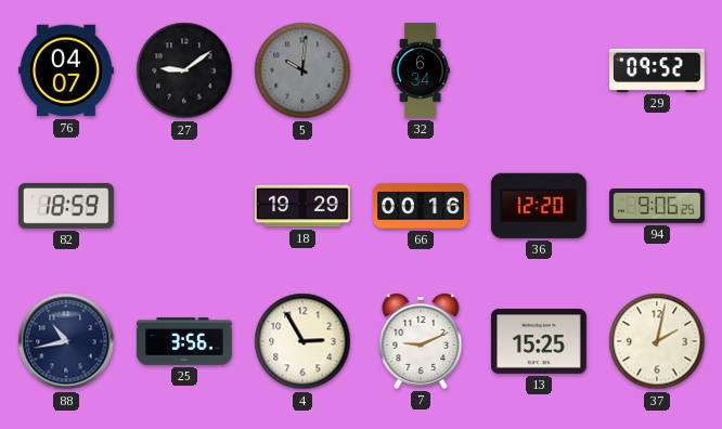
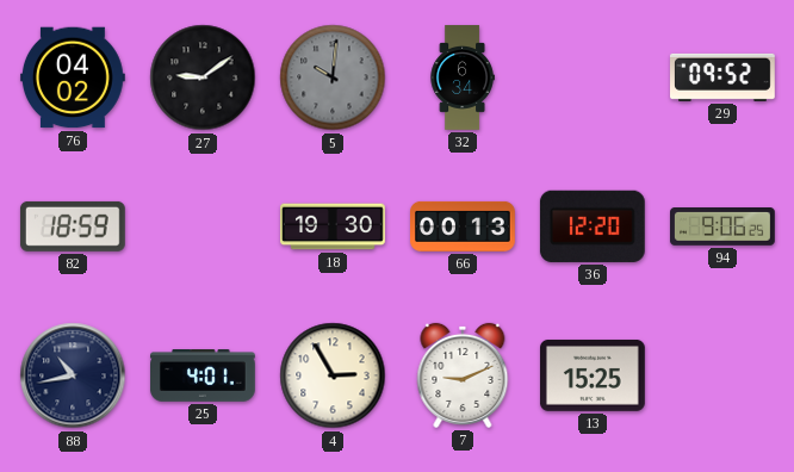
76: 04:07 -> 04:02 (73, 77)
18: 19:29 -> 19:30 (334, 226)
66: 00:16 -> 00:13 (464, 226)
25: 3:56 -> 4:01 (204, 377)
37: 2:02 -> none (657, 341)
